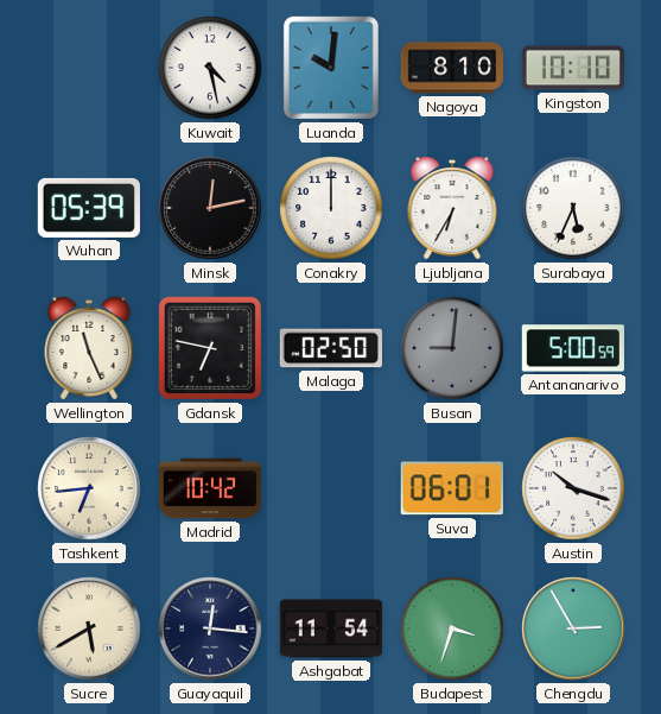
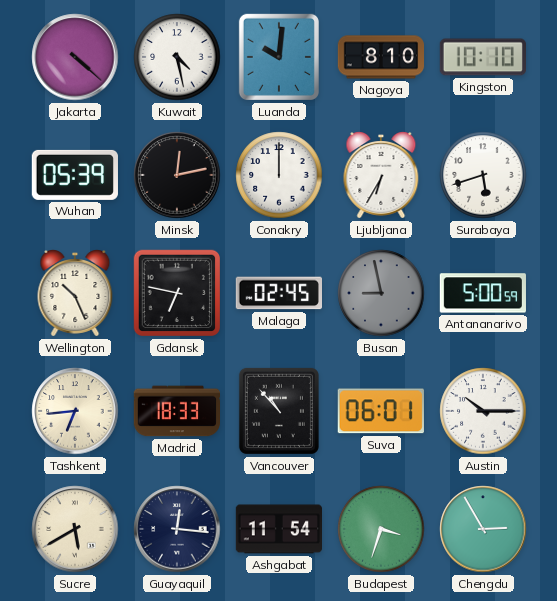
Jakarta: none -> 4:22 (75, 57)
Surabaya: 5:34 -> 5:42 (483, 175)
Wellington: 11:26 -> 10:26 (75, 293)
Malaga: 02:50 -> 02:45 (278, 293)
Busan: 9:01 -> 8:58 (381, 293)
Madrid: 10:42 -> 18:33 (176, 411)
Vancouver: none -> 10:53 (279, 411)
Austin: 10:18 -> 10:15 (483, 411)
